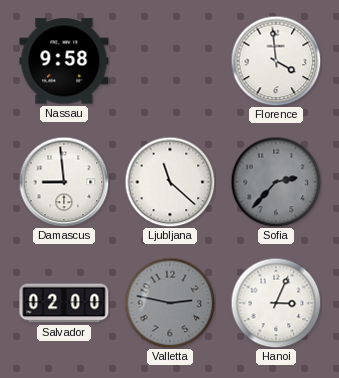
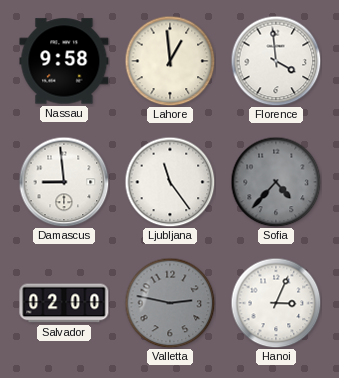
Lahore: none -> 12:59 (170, 61)
Ljubljana: 11:22 -> 11:24 (170, 182)
Sofia: 2:37 -> 4:37 (276, 182)
